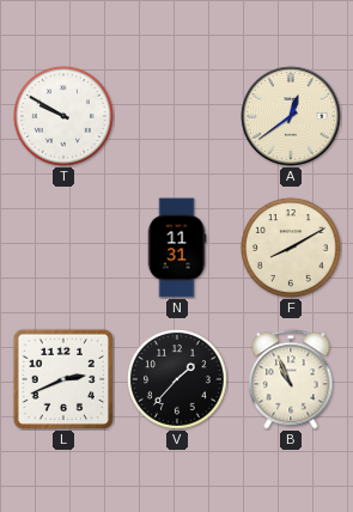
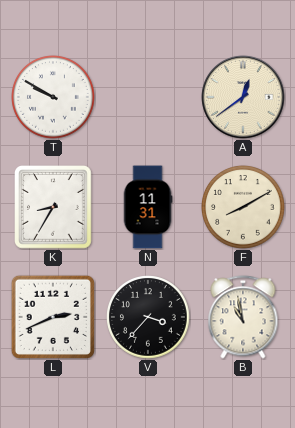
K: none -> 8:35 (54, 208)
V: 1:37 -> 3:37 (149, 318)
B: 10:56 -> 10:58 (243, 317)
